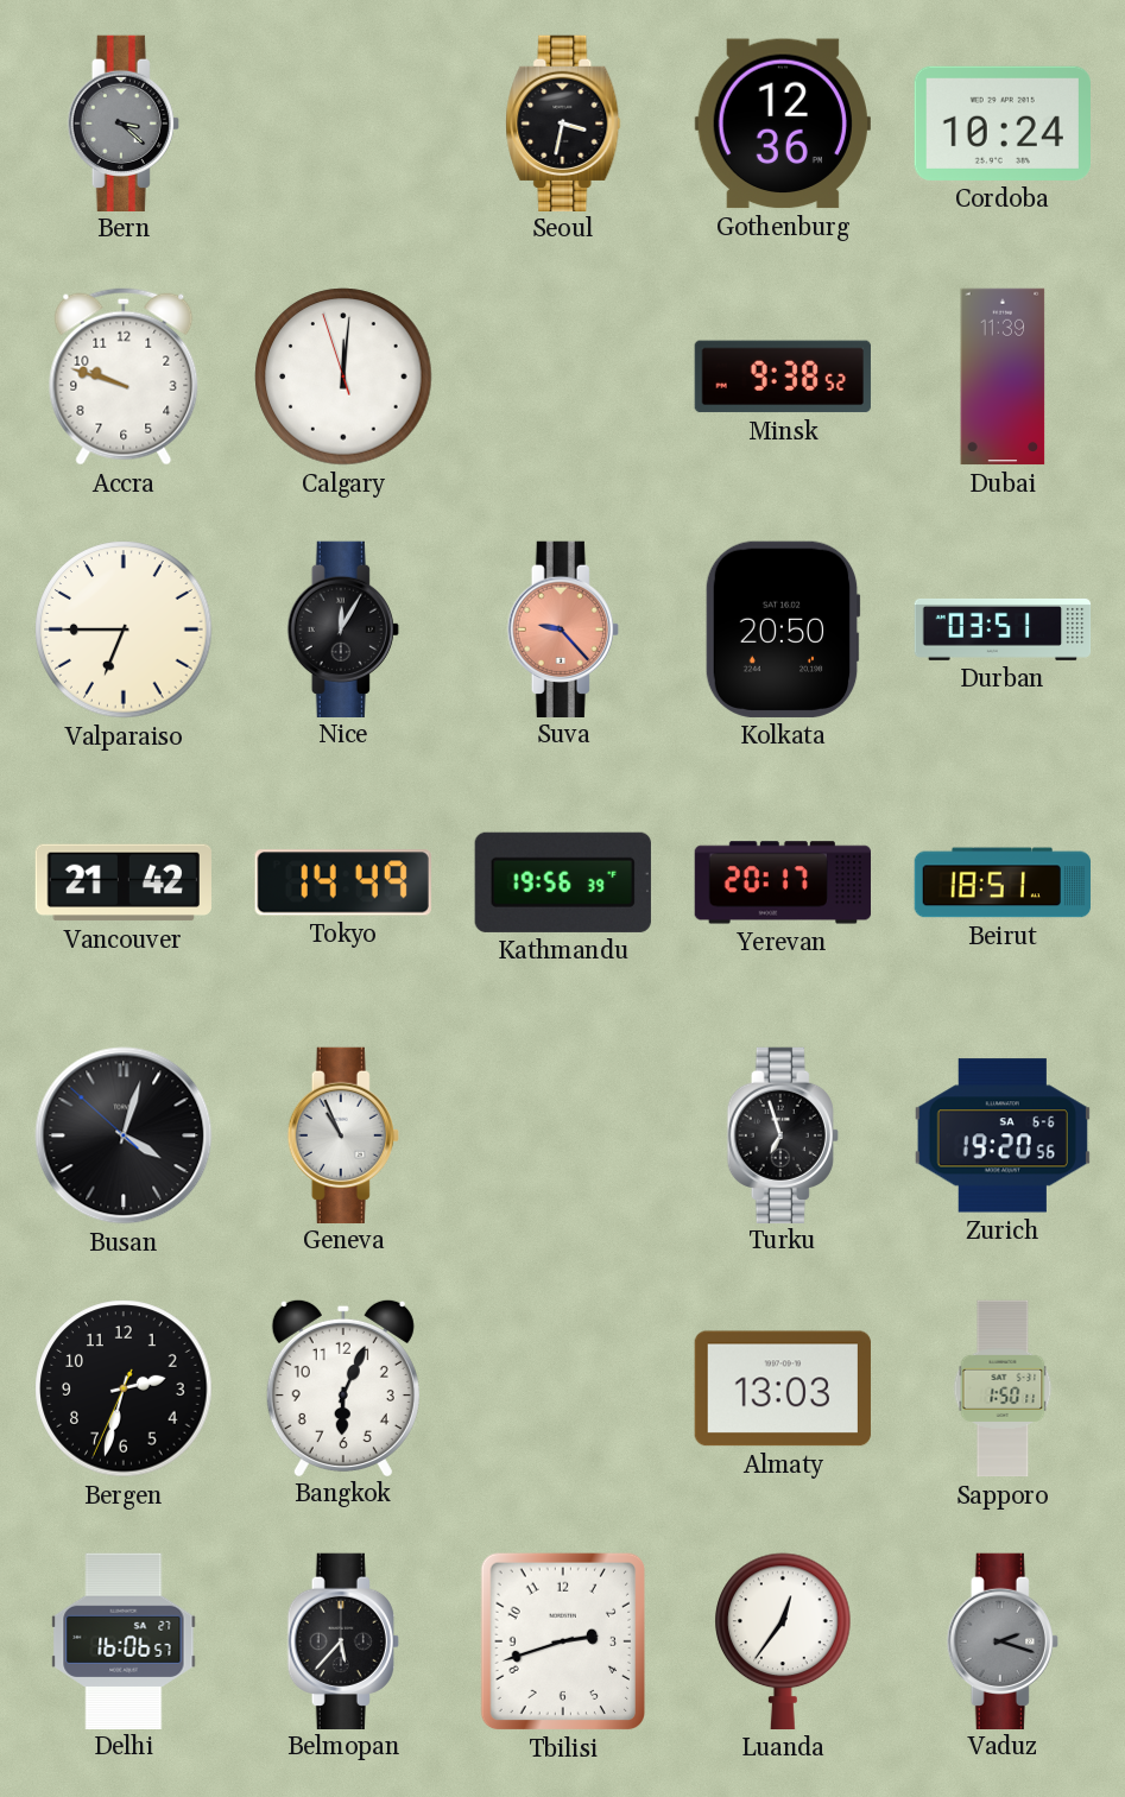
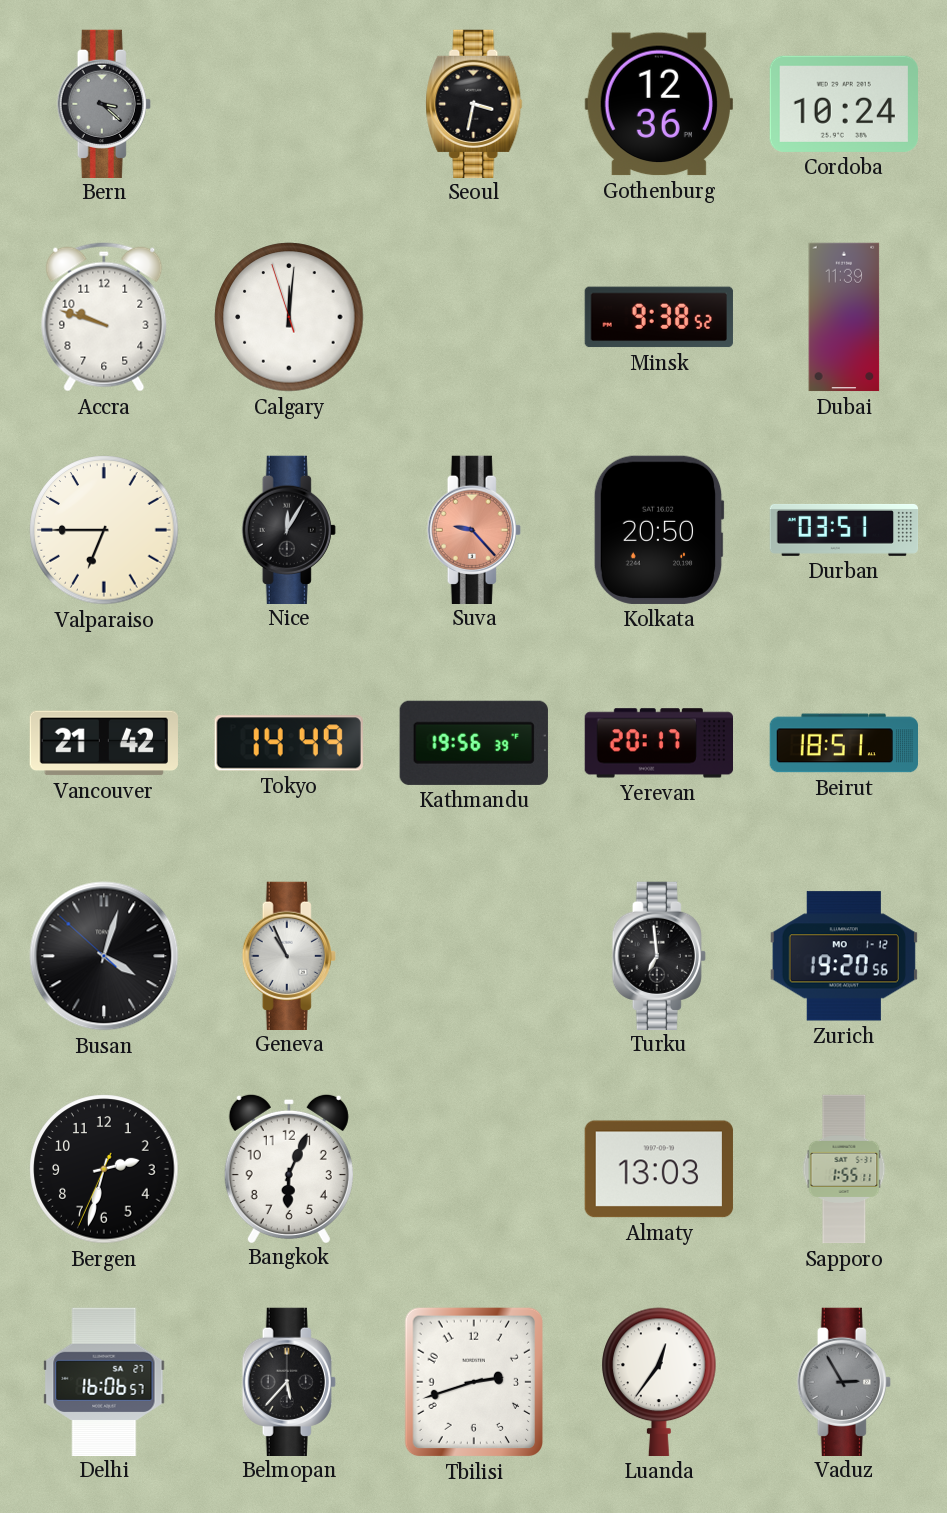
Turku: 6:57 -> 6:59 (659, 955)
Zurich date: SA 6-6 -> MO 1-12 (844, 956)
Sapporo: 1:50 -> 1:55 (844, 1169)
Vaduz: 2:18 -> 2:55 (844, 1381)
